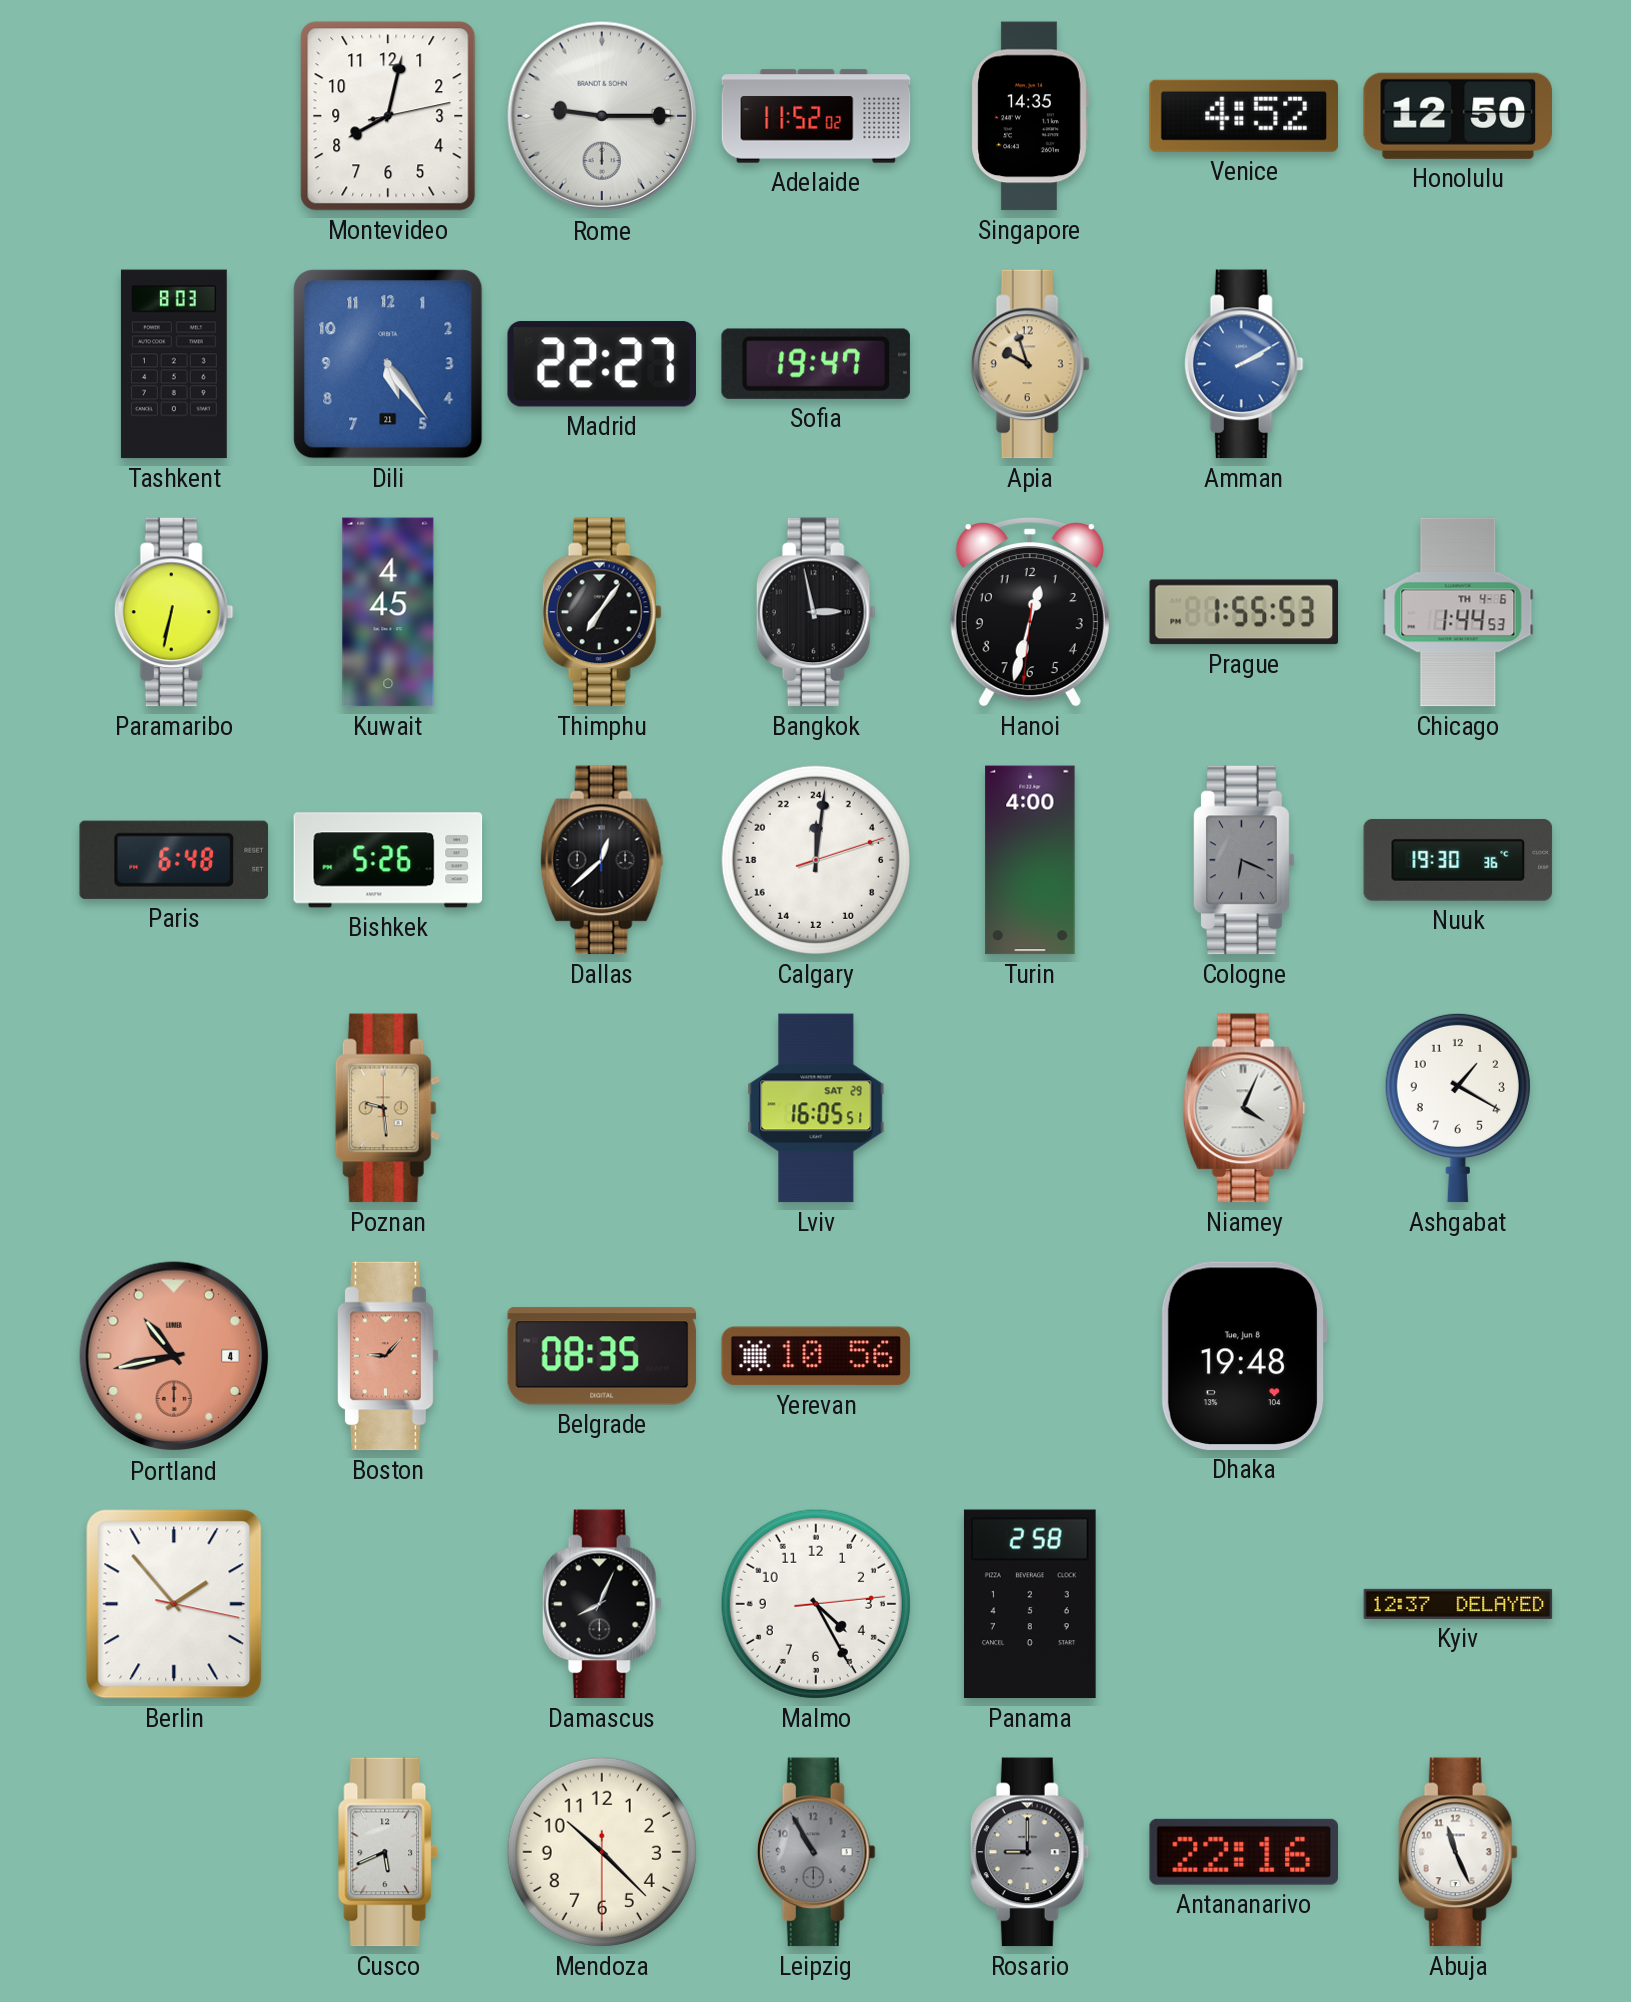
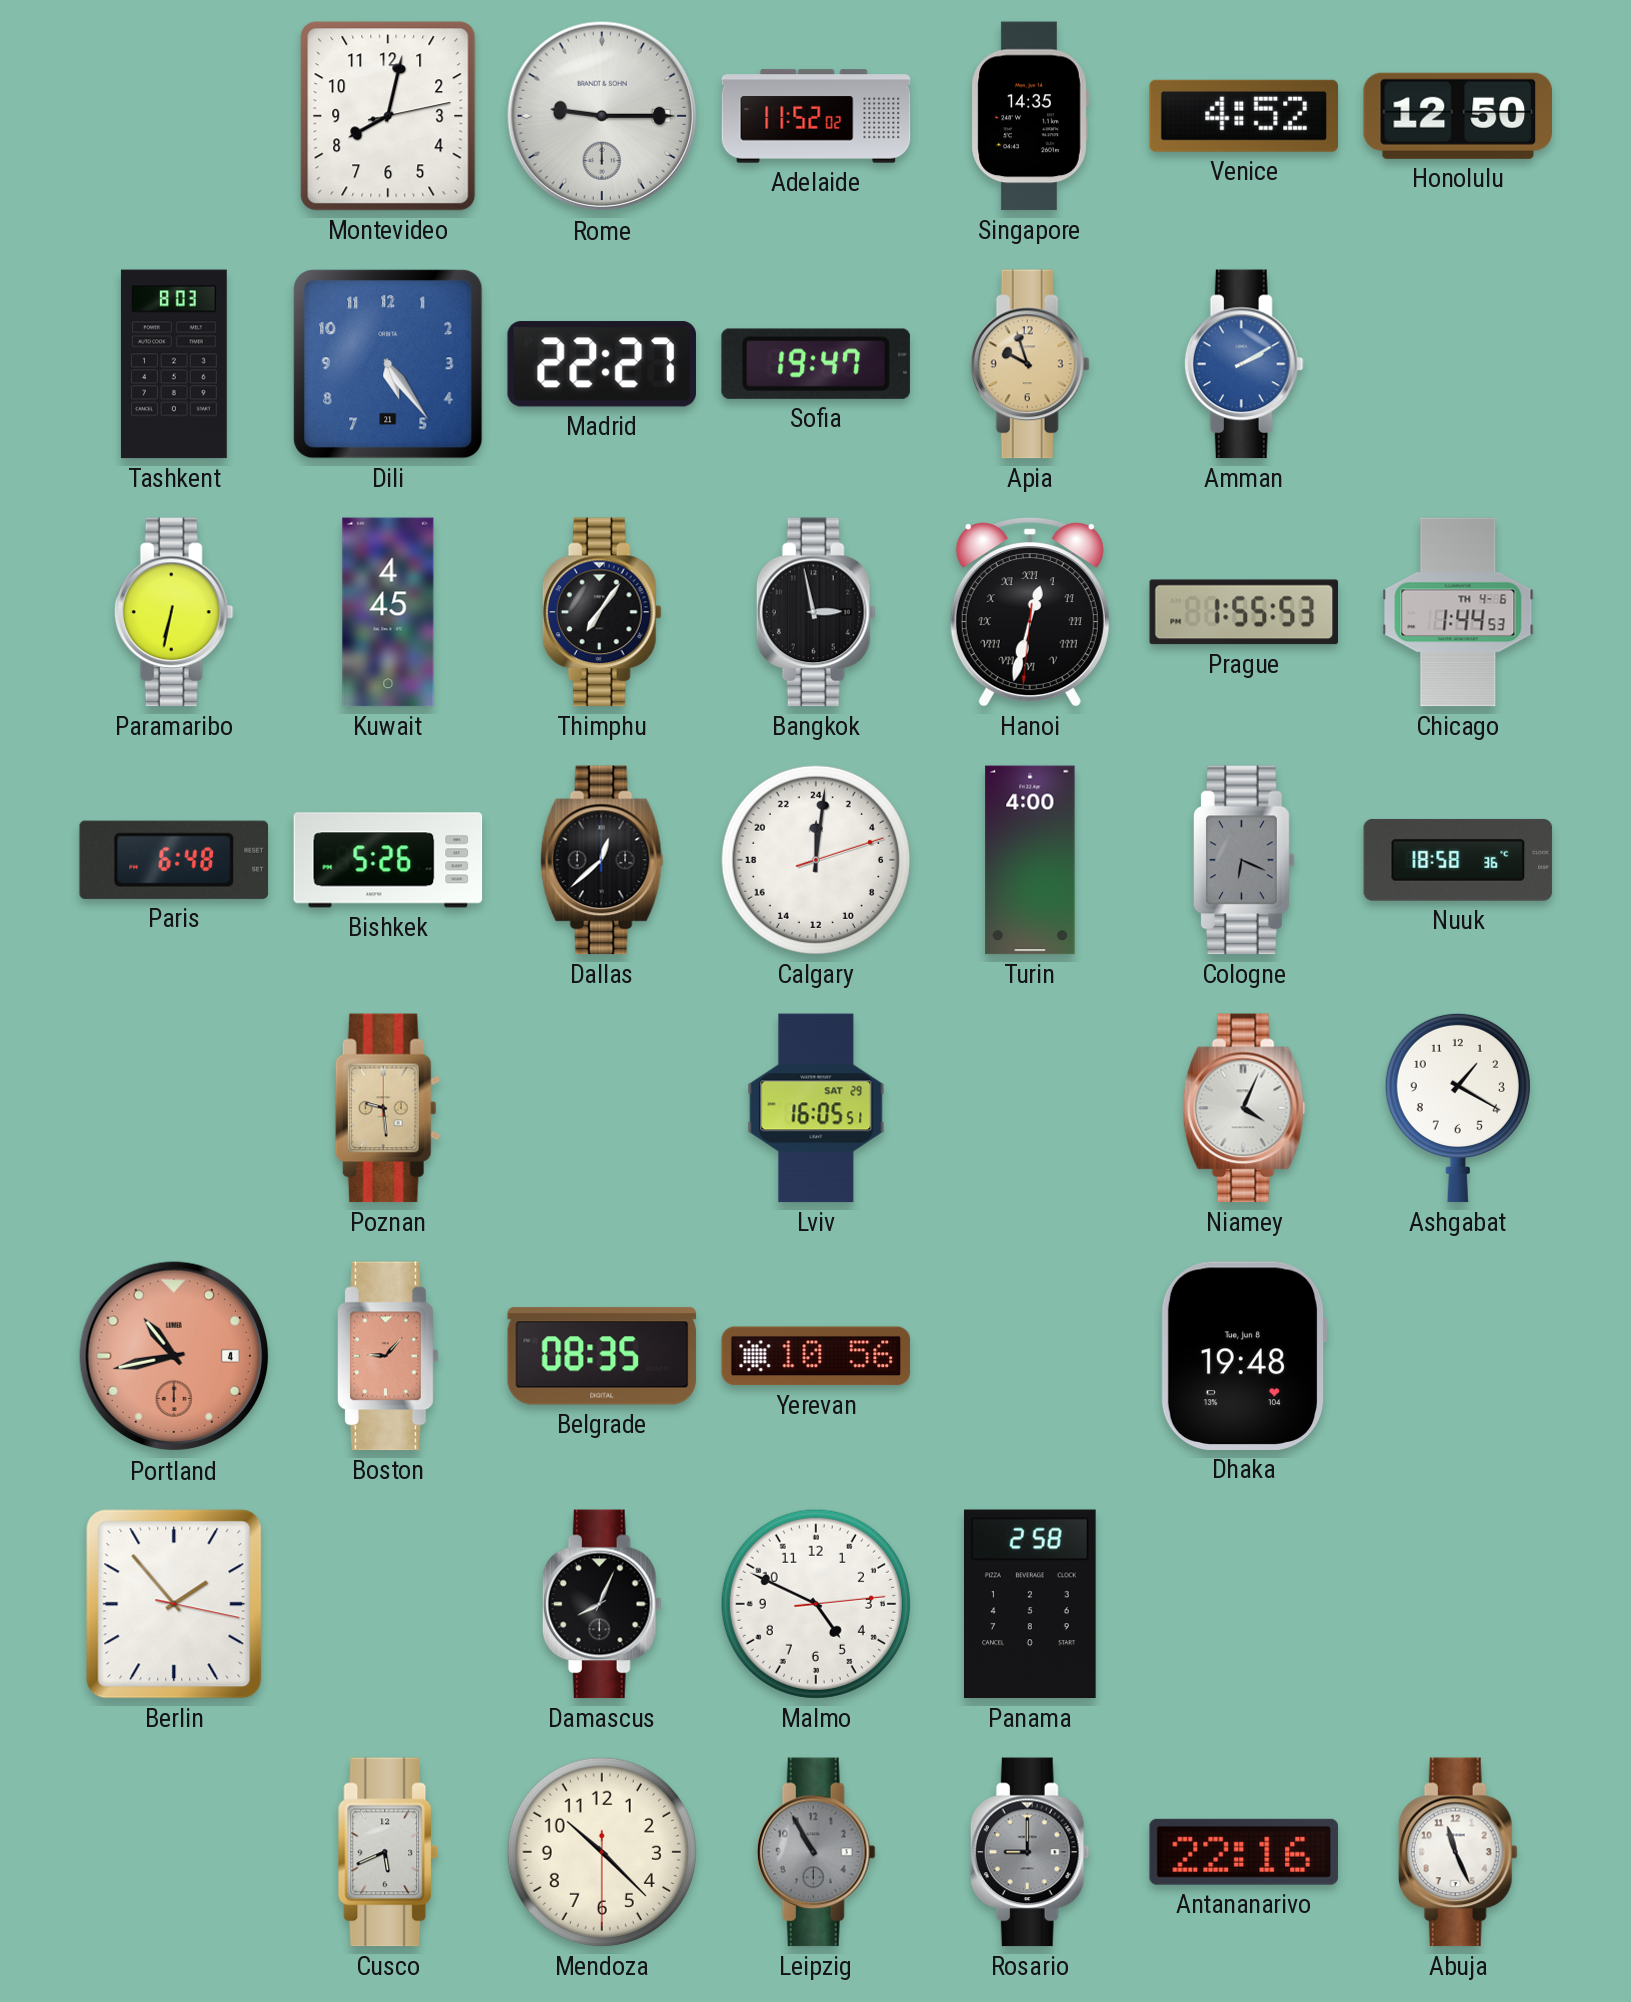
Hanoi numerals: Arabic -> Roman (1030, 612)
Nuuk: 19:30 -> 18:58 (1458, 860)
Malmo: 4:25 -> 4:49 (816, 1604)
Kyiv: 12:37 -> none (1458, 1604)
